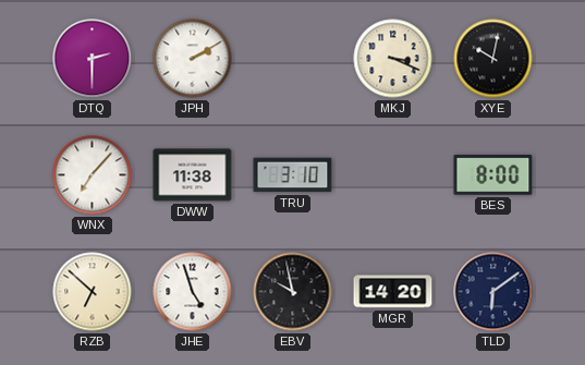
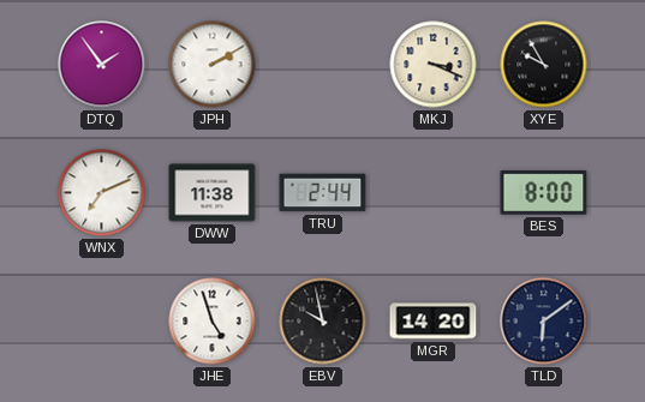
DTQ: 2:30 -> 1:54 (102, 65)
XYE: 10:02 -> 9:55 (544, 65)
WNX: 7:07 -> 7:11 (102, 193)
TRU: 3:10 -> 2:44 (323, 193)
RZB: 6:52 -> none (93, 292)
